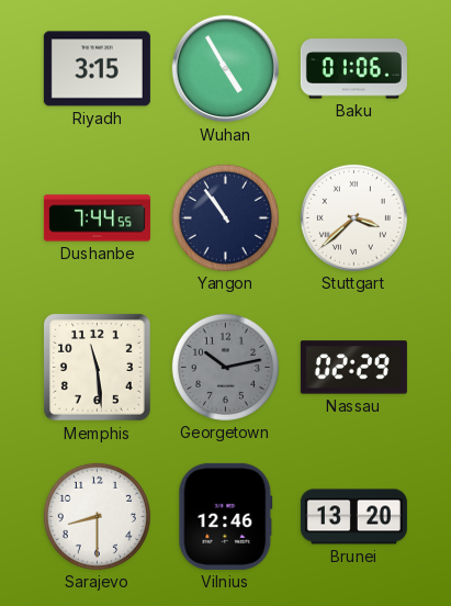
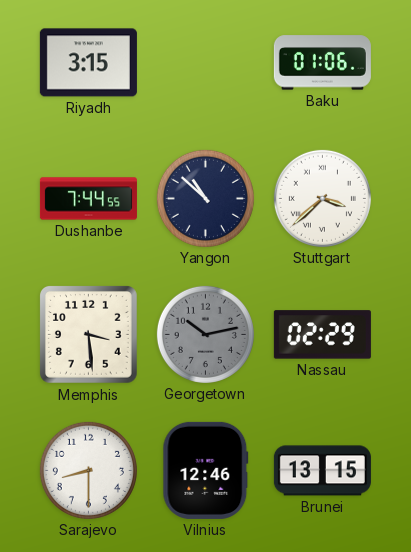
Wuhan: 4:55 -> none (226, 69)
Yangon: 10:54 -> 10:52 (205, 198)
Memphis: 11:29 -> 3:29 (89, 335)
Brunei: 13:20 -> 13:15 (322, 471)
